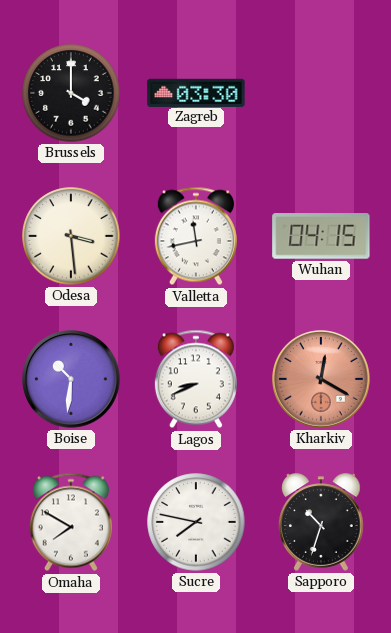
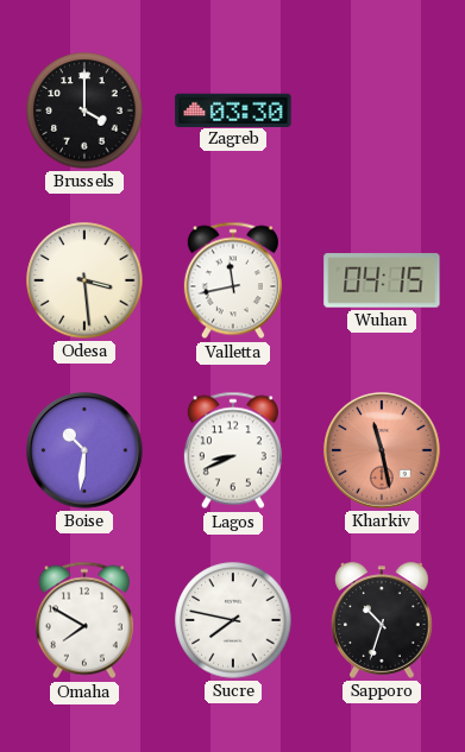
Kharkiv: 12:20 -> 11:28 (382, 450)
